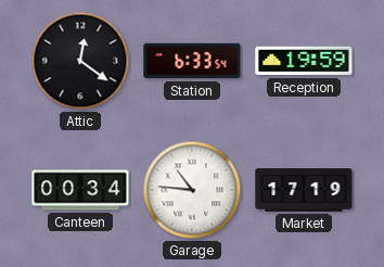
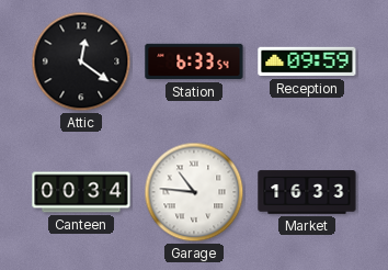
Reception: 19:59 -> 09:59 (307, 61)
Market: 17:19 -> 16:33 (307, 192)
